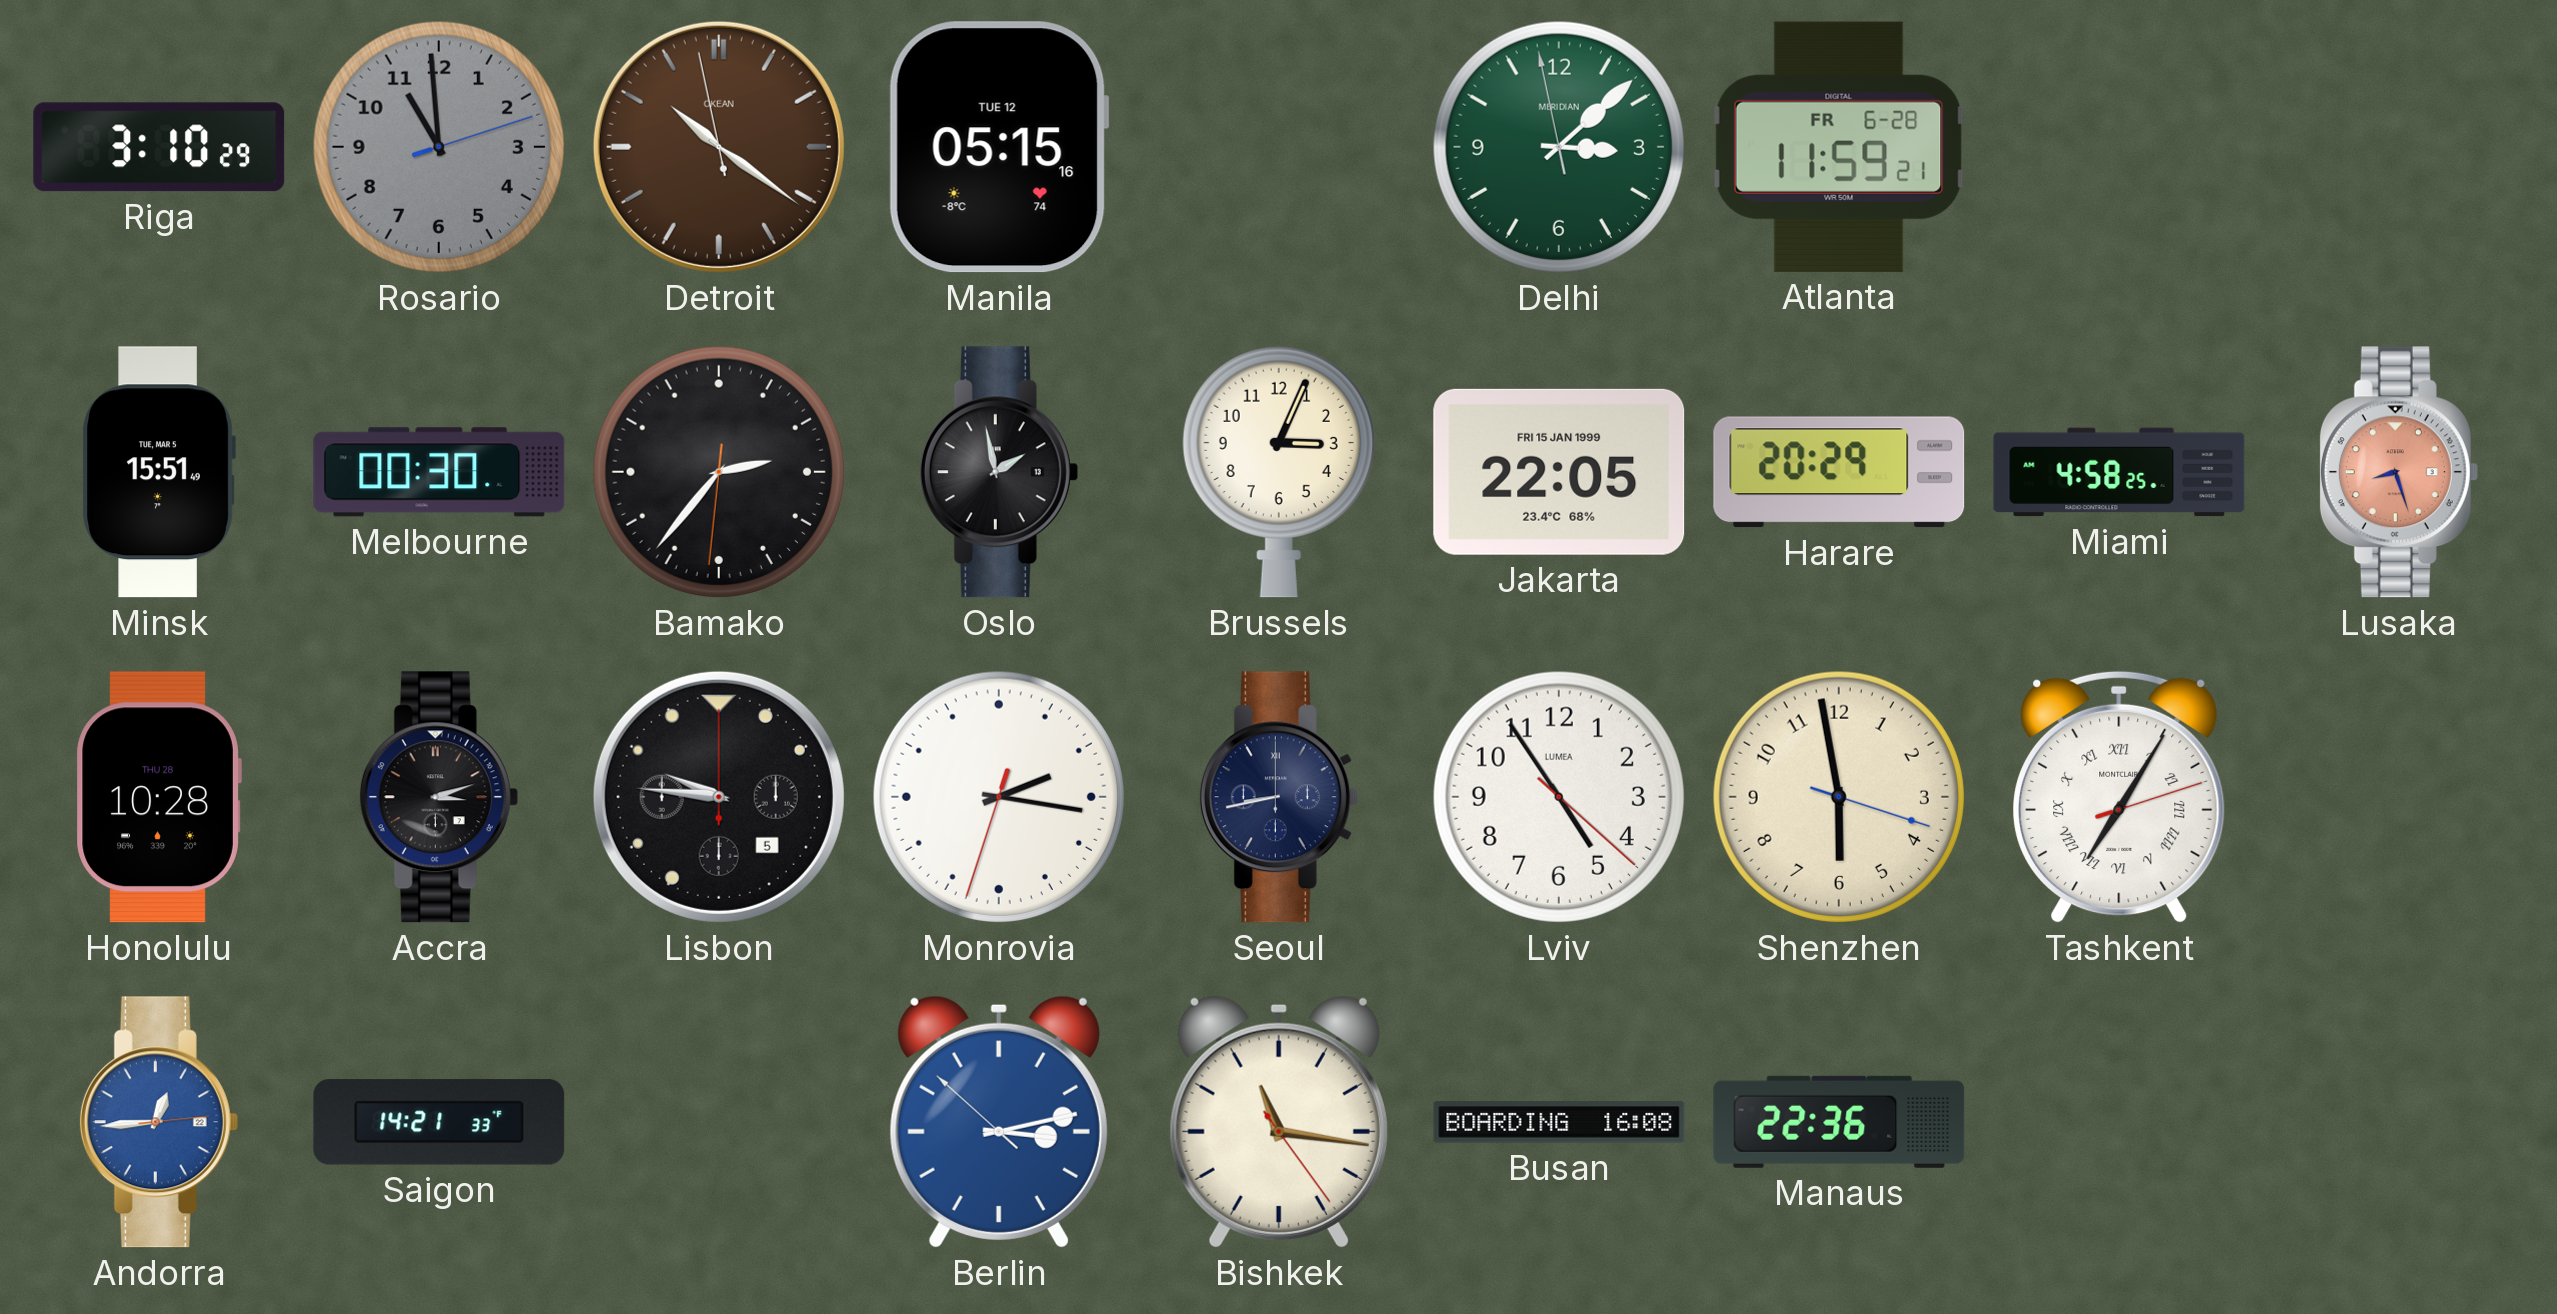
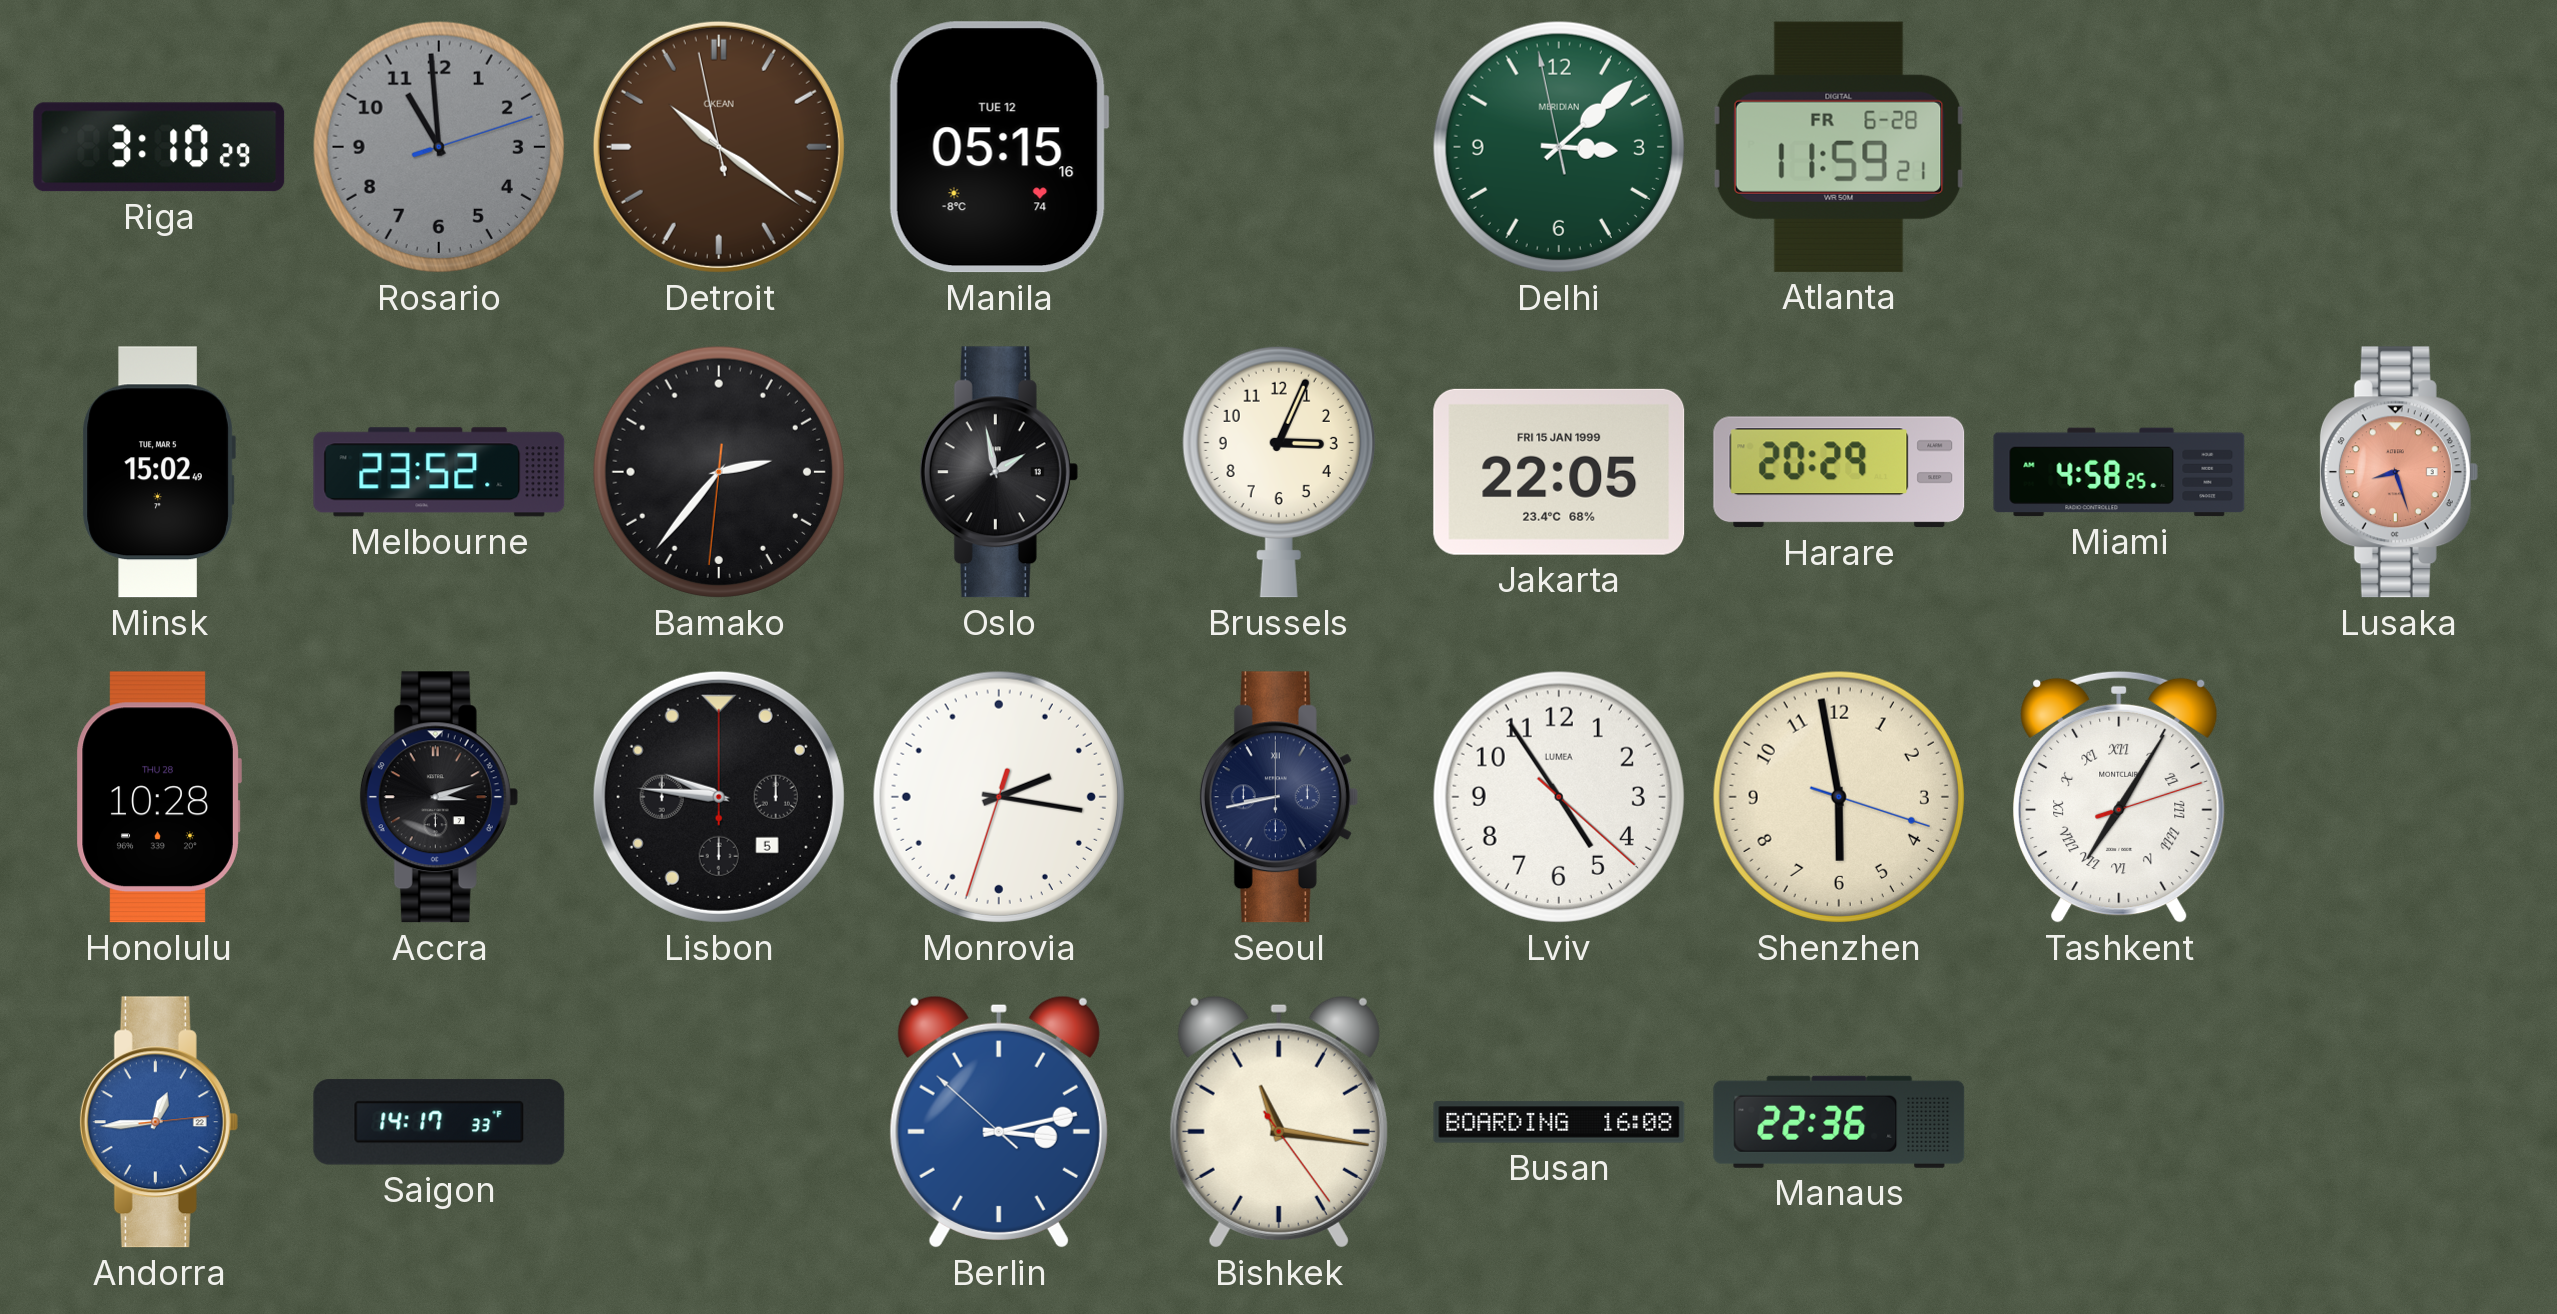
Minsk: 15:51 -> 15:02 (159, 472)
Melbourne: 00:30 -> 23:52 (439, 472)
Saigon: 14:21 -> 14:17 (439, 1122)
